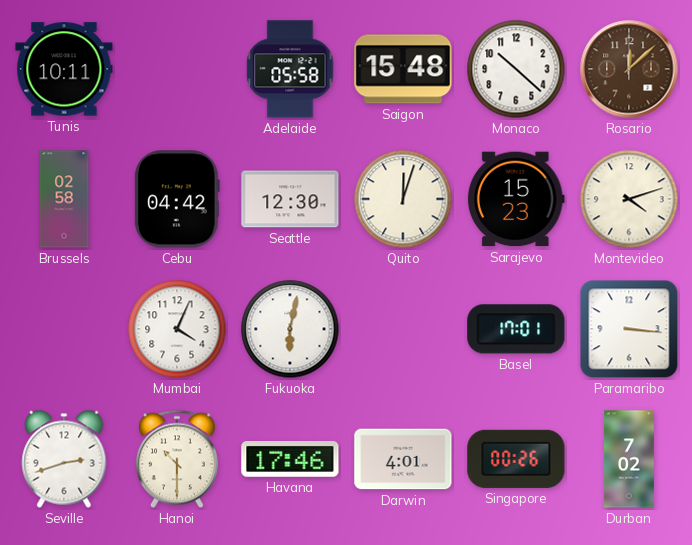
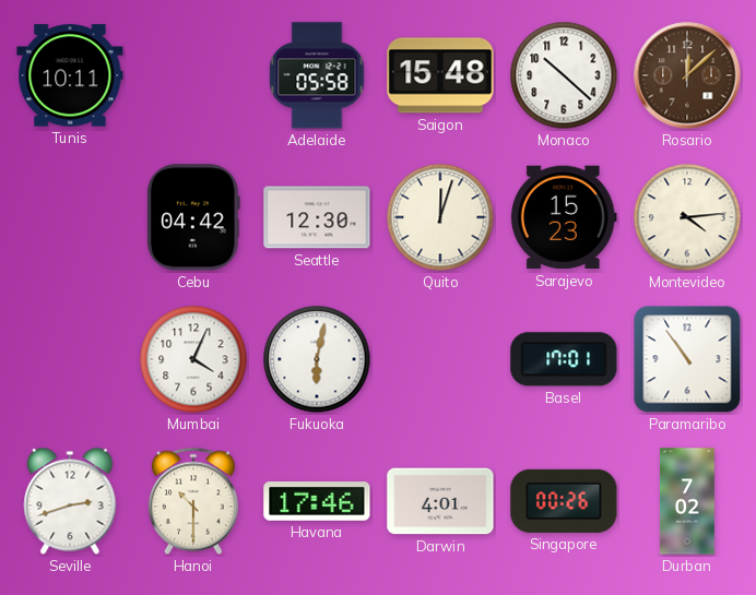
Brussels: 02:58 -> none (64, 199)
Montevideo: 4:12 -> 4:14 (687, 217)
Paramaribo: 3:16 -> 10:54 (687, 359)
